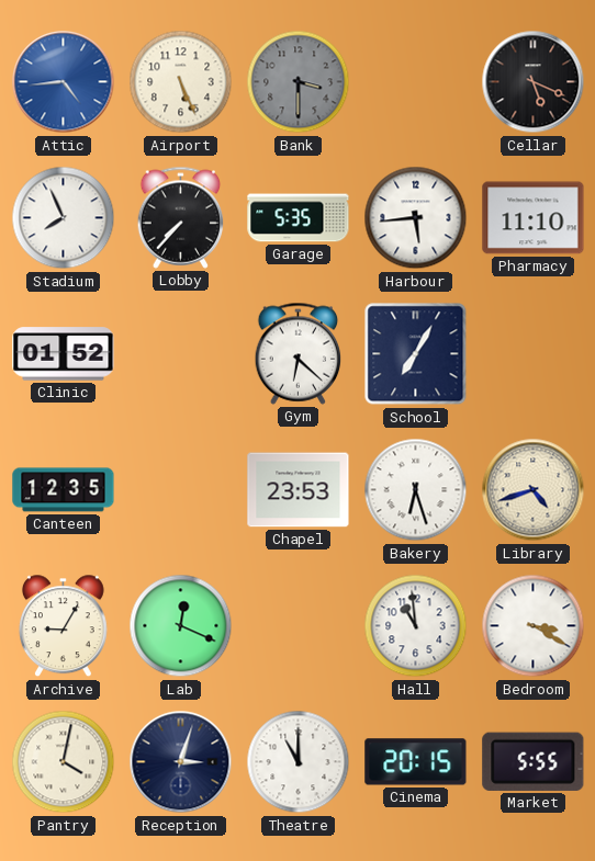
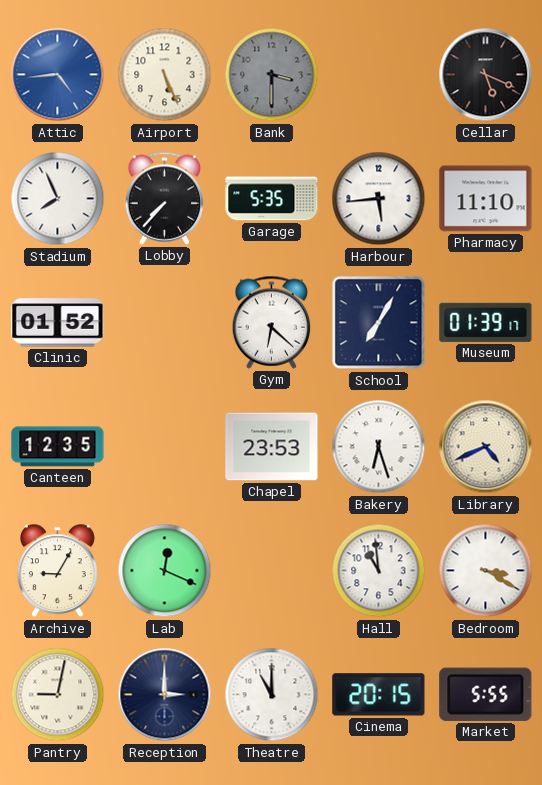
Museum: none -> 01:39 (486, 322)
Library: 4:42 -> 4:41 (486, 447)
Pantry: 4:02 -> 9:02 (58, 695)
Reception: 3:03 -> 3:00 (165, 695)
